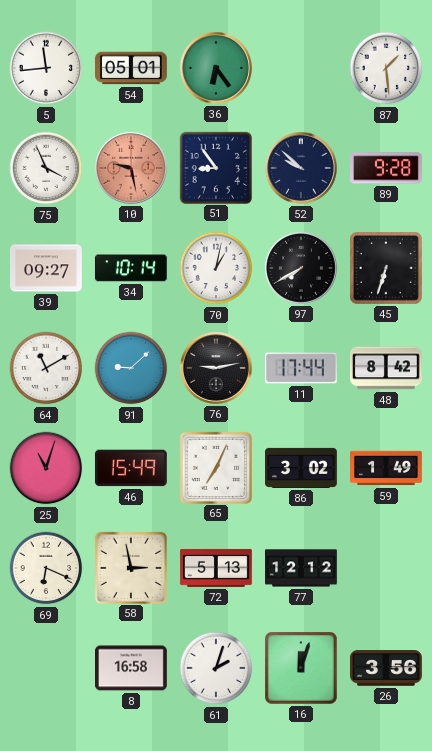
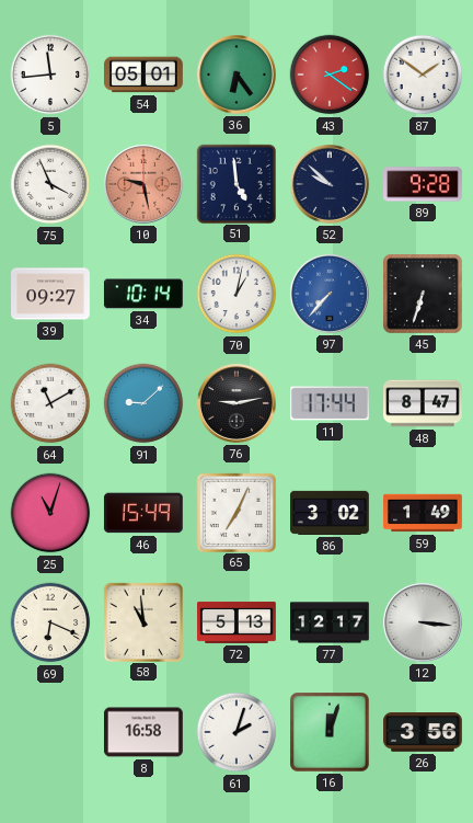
43: none -> 2:21 (330, 75)
87: 1:29 -> 1:51 (423, 75)
51: 8:54 -> 4:59 (235, 183)
97: 7:40 -> 7:37 (330, 294)
97 dial: black -> blue (330, 294)
48: 8:42 -> 8:47 (424, 403)
58: 2:58 -> 10:59 (142, 621)
77: 12:12 -> 12:17 (330, 622)
12: none -> 3:16 (423, 622)
